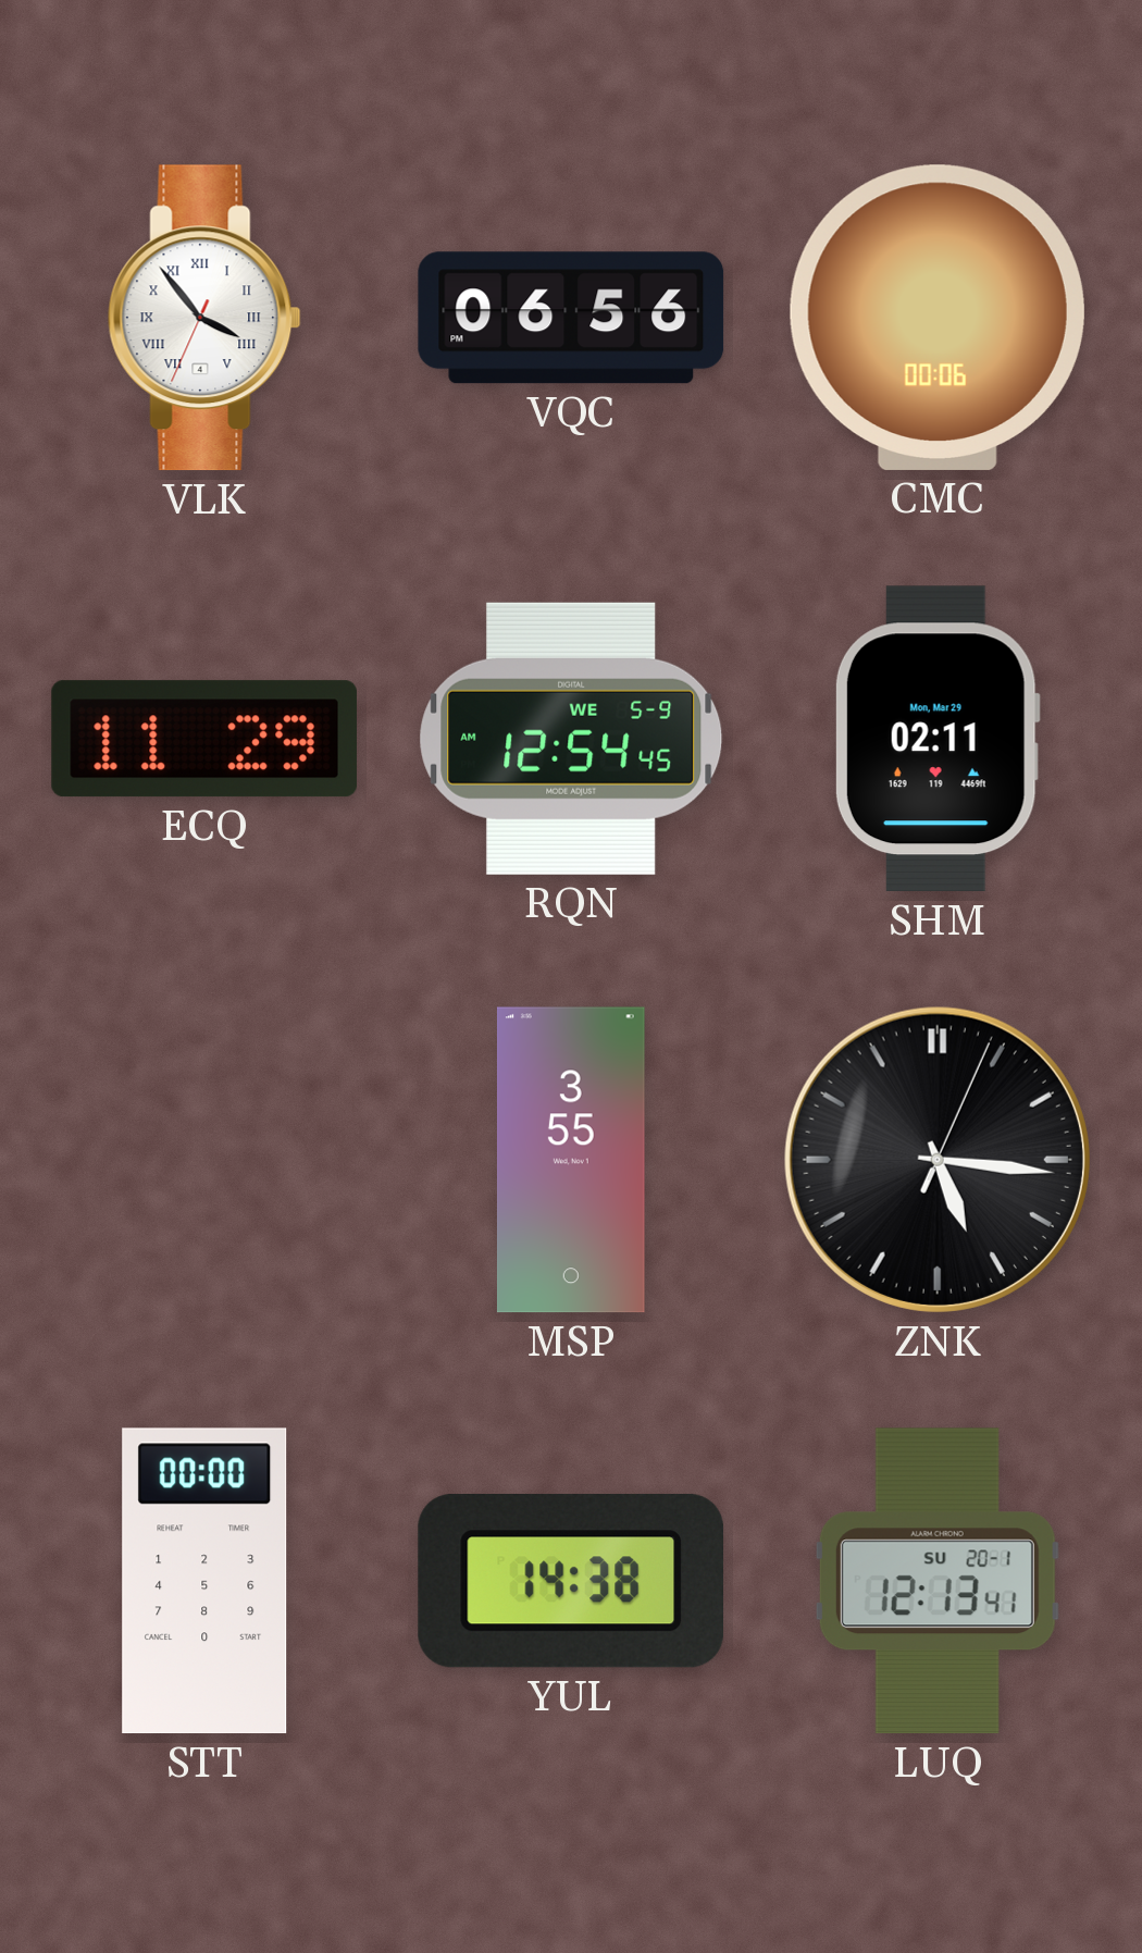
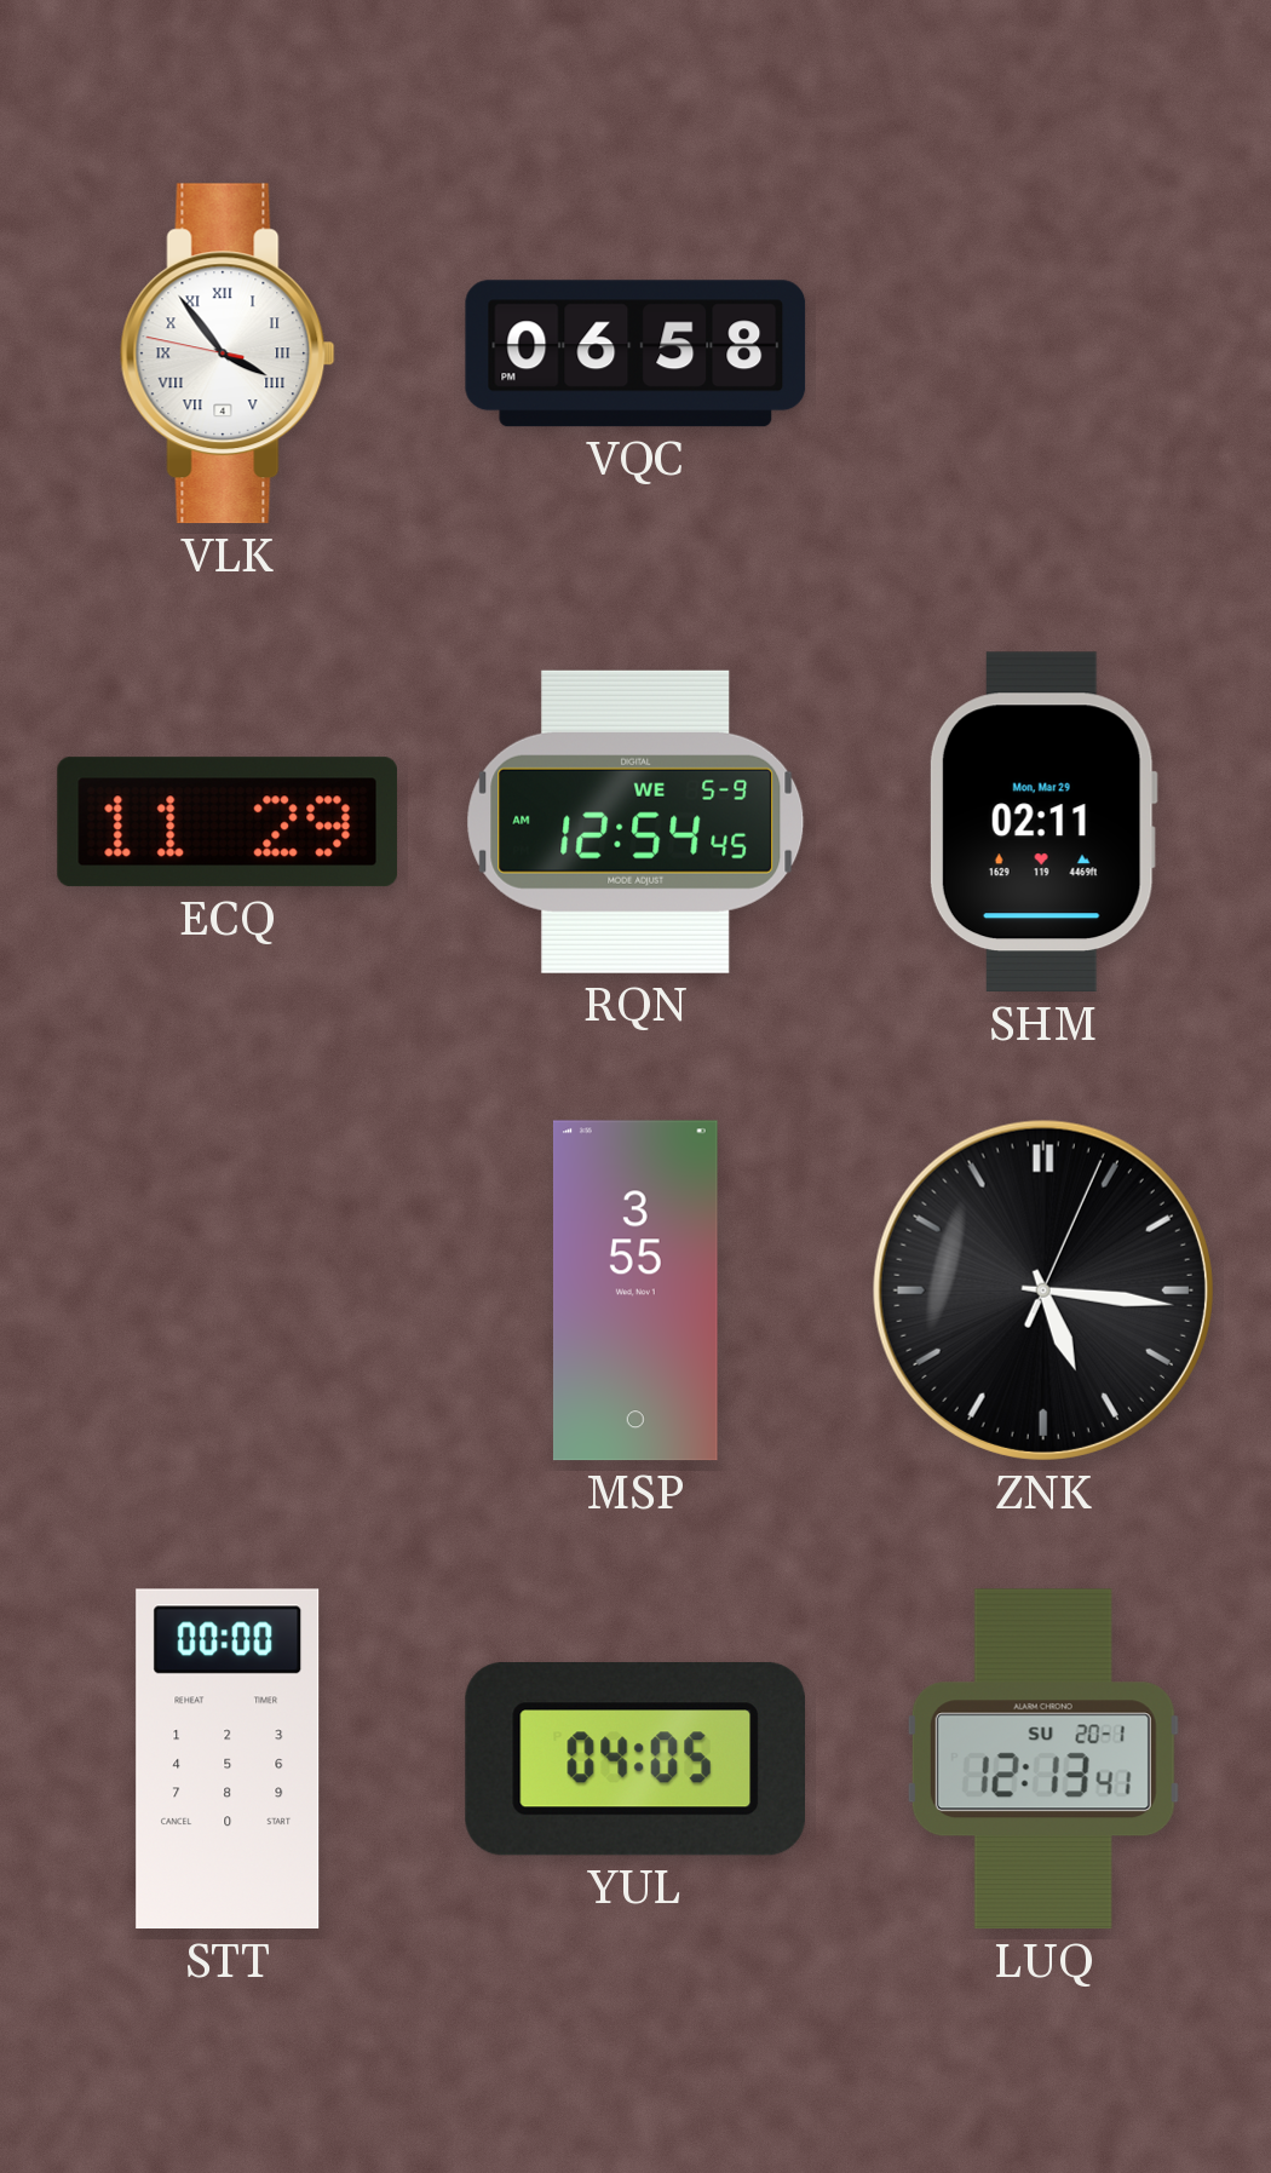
VLK: 3:53:34 -> 3:53:47 (228, 353)
VQC: 06:56 -> 06:58 (635, 353)
CMC: 00:06 -> none (938, 318)
YUL: 14:38 -> 04:05 (634, 1760)
